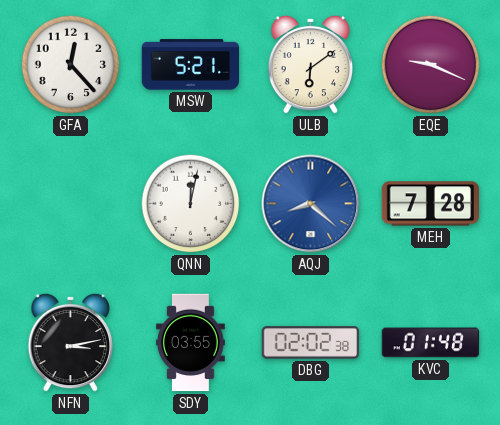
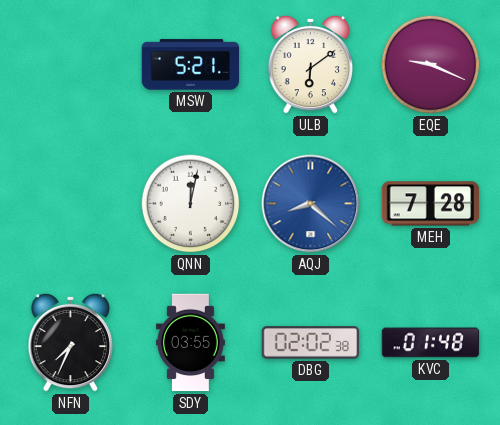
GFA: 12:23 -> none (71, 65)
NFN: 3:13 -> 7:34 (70, 342)
